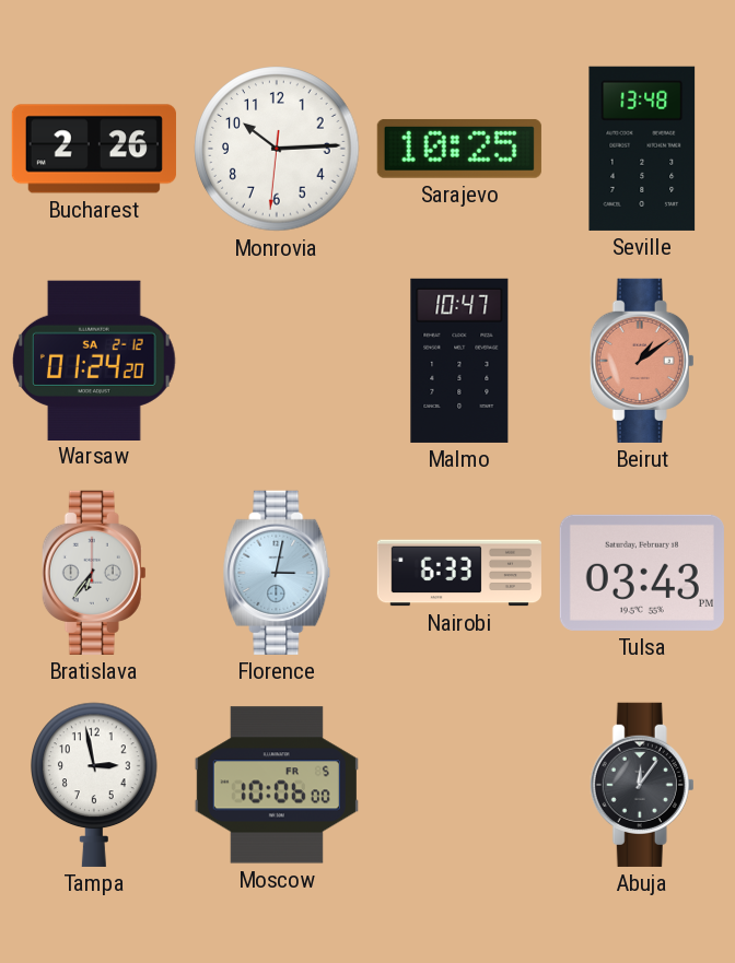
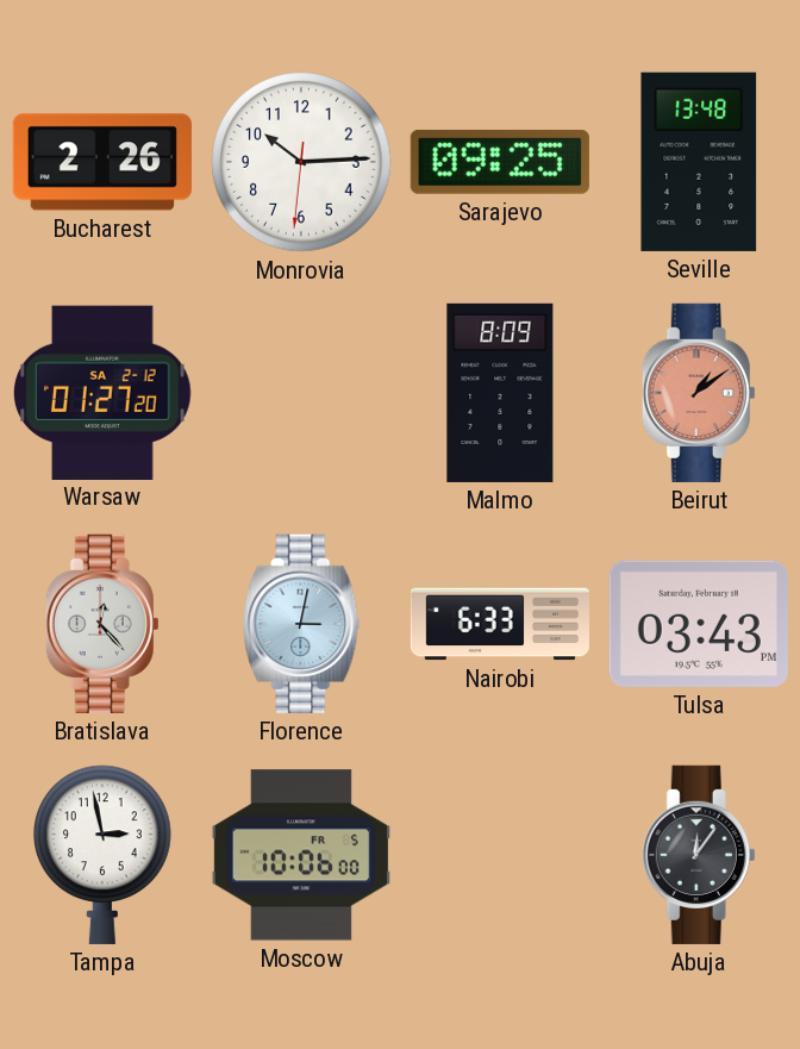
Sarajevo: 10:25 -> 09:25 (500, 162)
Warsaw: 01:24 -> 01:27 (104, 392)
Malmo: 10:47 -> 8:09 (500, 393)
Bratislava: 6:36 -> 12:23 (102, 624)
